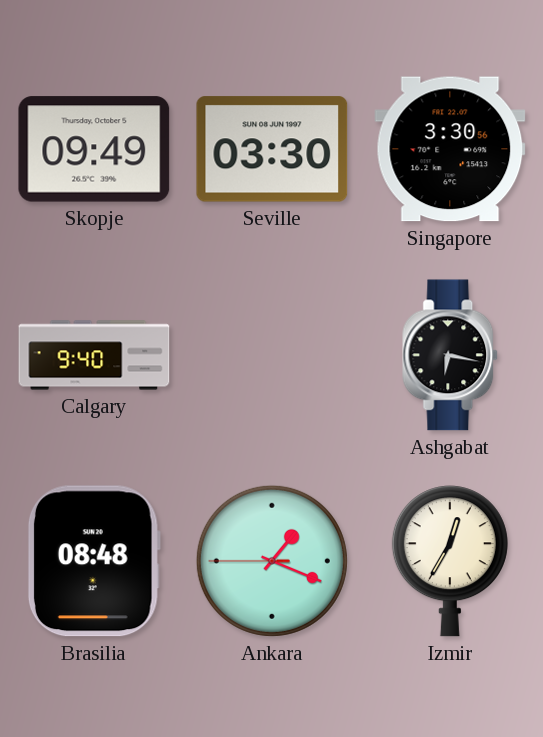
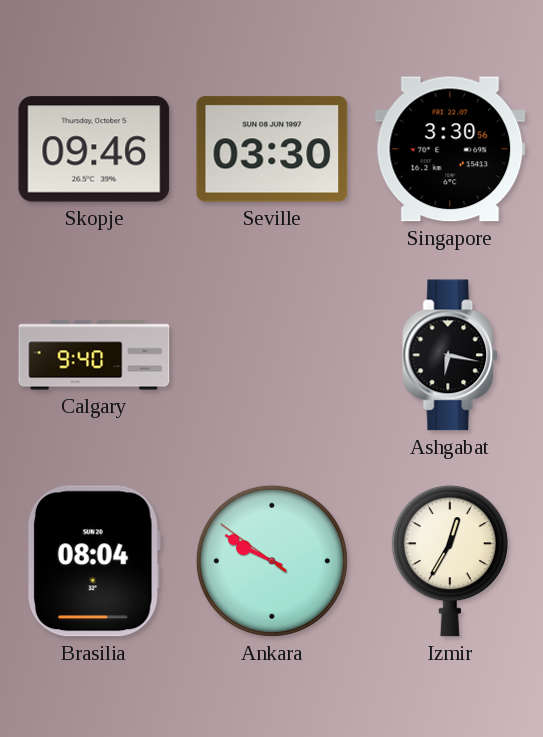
Skopje: 09:49 -> 09:46 (94, 149)
Brasilia: 08:48 -> 08:04 (94, 561)
Ankara: 1:18 -> 9:49 (272, 561)
